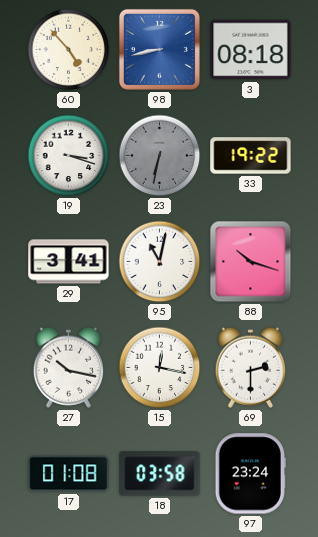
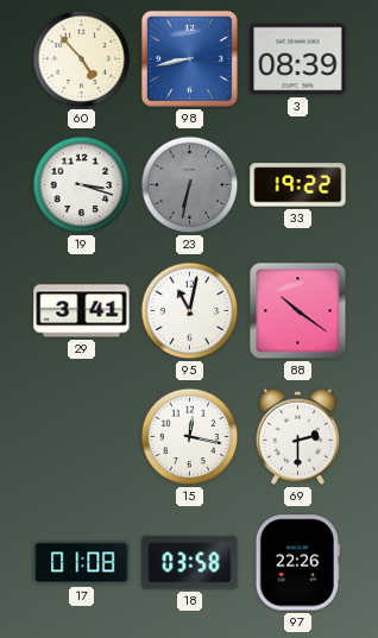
3: 08:18 -> 08:39 (298, 59)
88: 10:18 -> 10:21 (298, 311)
27: 10:17 -> none (69, 367)
97: 23:24 -> 22:26 (297, 563)
